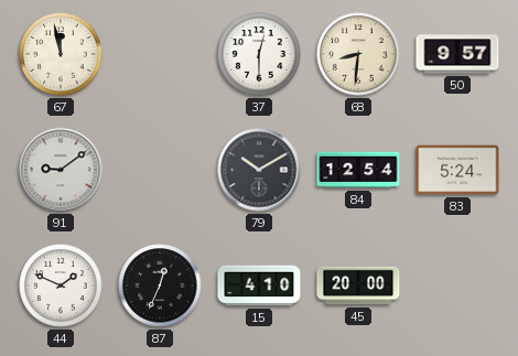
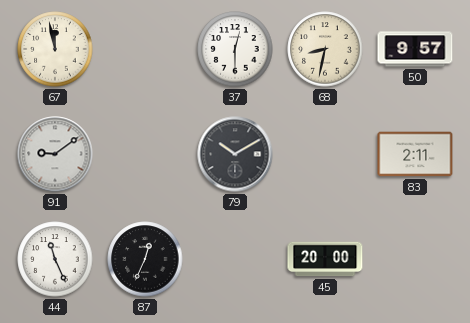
68: 8:31 -> 8:32 (325, 49)
84: 12:54 -> none (358, 170)
83: 5:24 -> 2:11 (415, 154)
44: 1:49 -> 11:26 (55, 259)
15: 4:10 -> none (259, 285)
